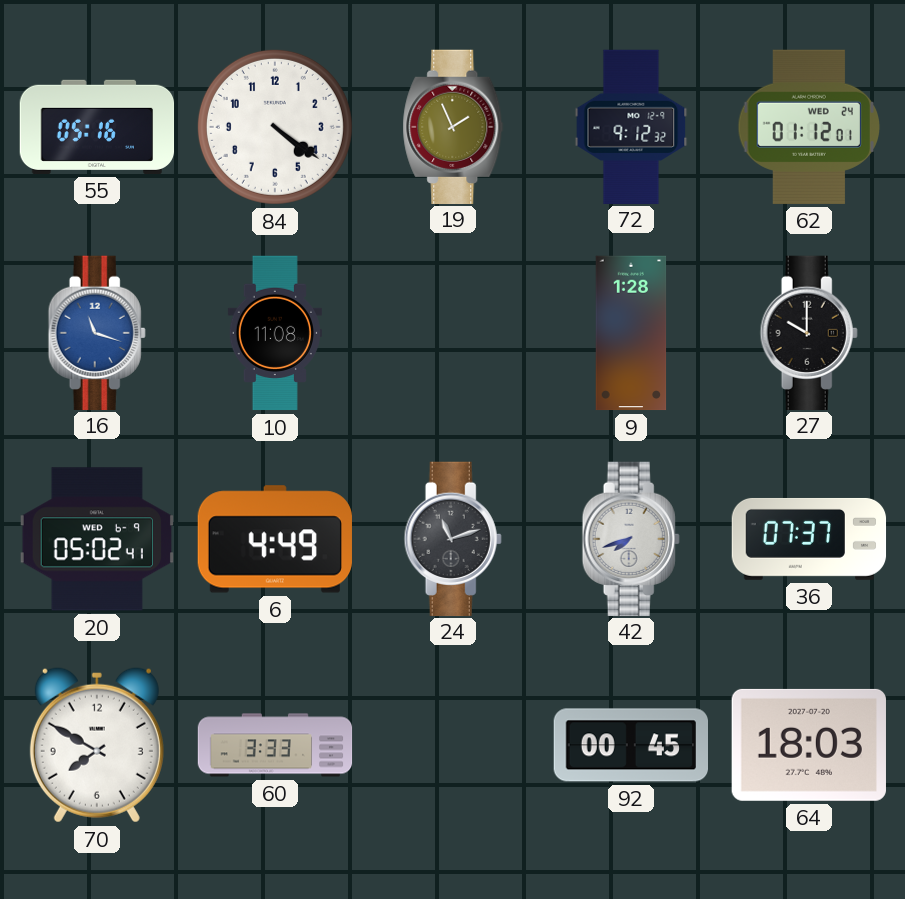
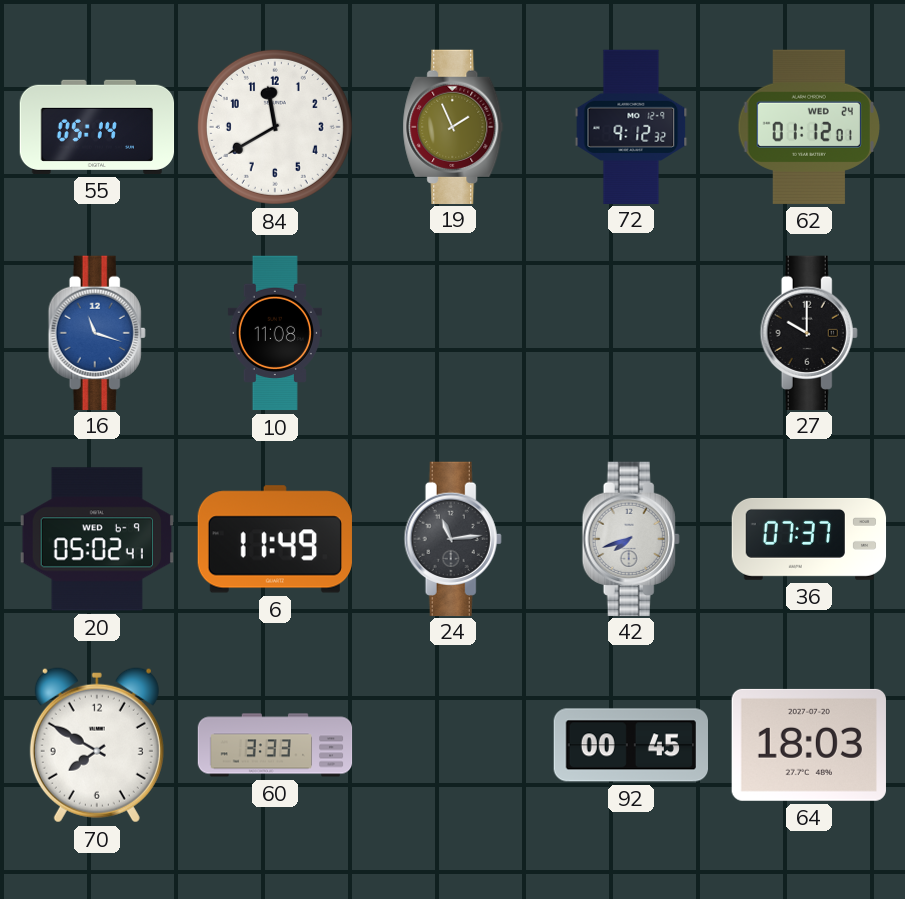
55: 05:16 -> 05:14 (97, 127)
84: 4:21 -> 11:40 (275, 127)
9: 1:28 -> none (631, 333)
6: 4:49 -> 11:49 (275, 539)
24: 11:12 -> 11:14 (453, 538)
